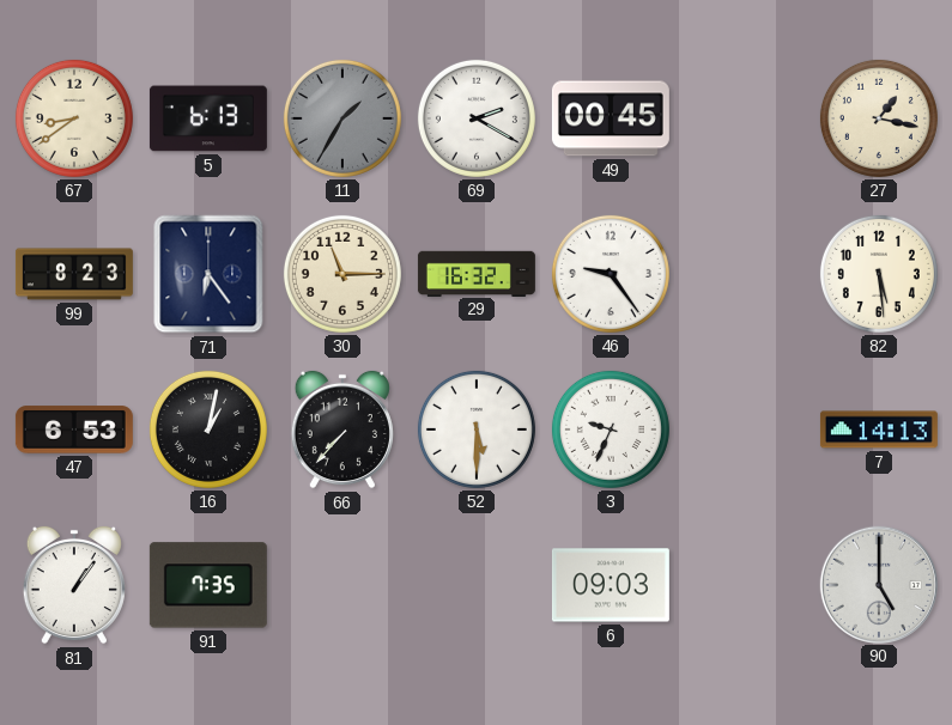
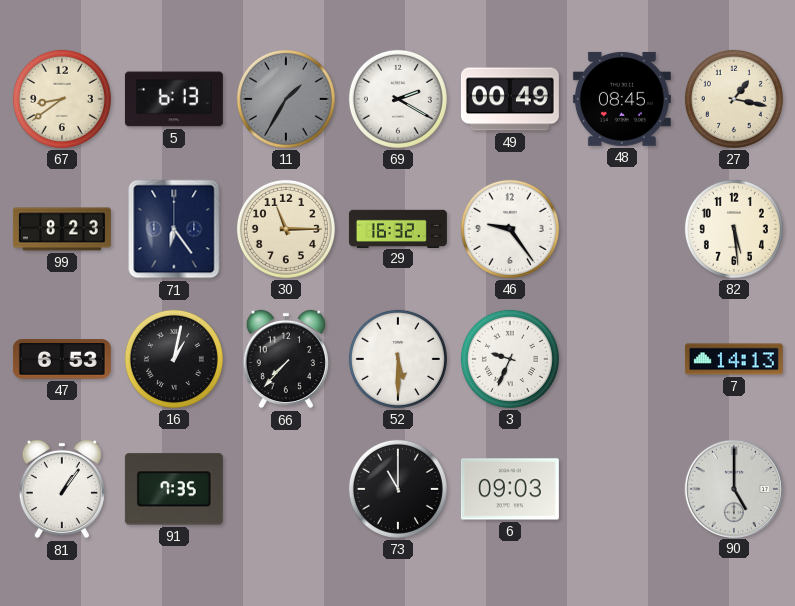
49: 00:45 -> 00:49 (510, 99)
48: none -> 08:45 (622, 99)
73: none -> 11:00 (398, 489)
